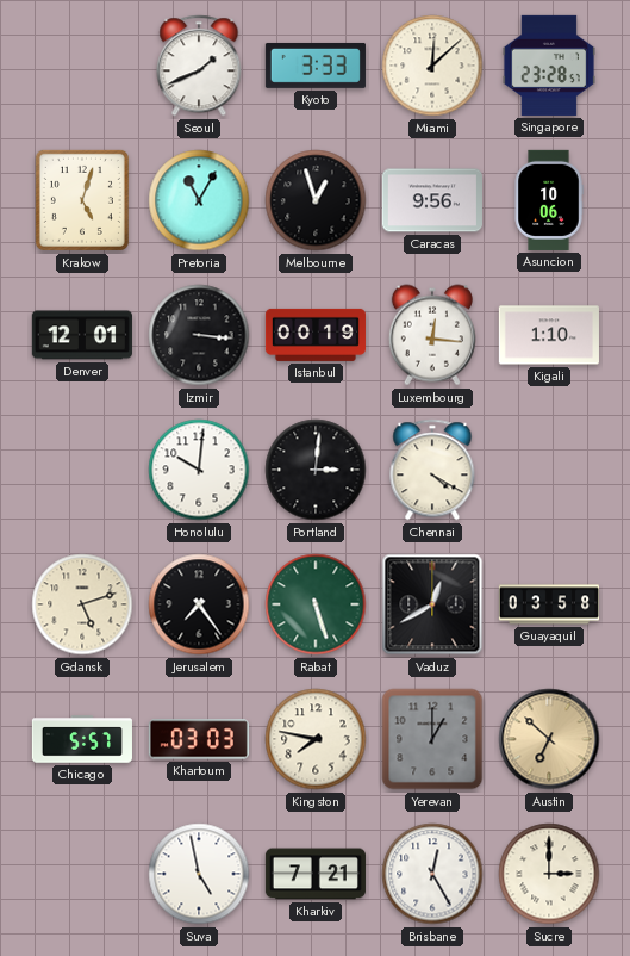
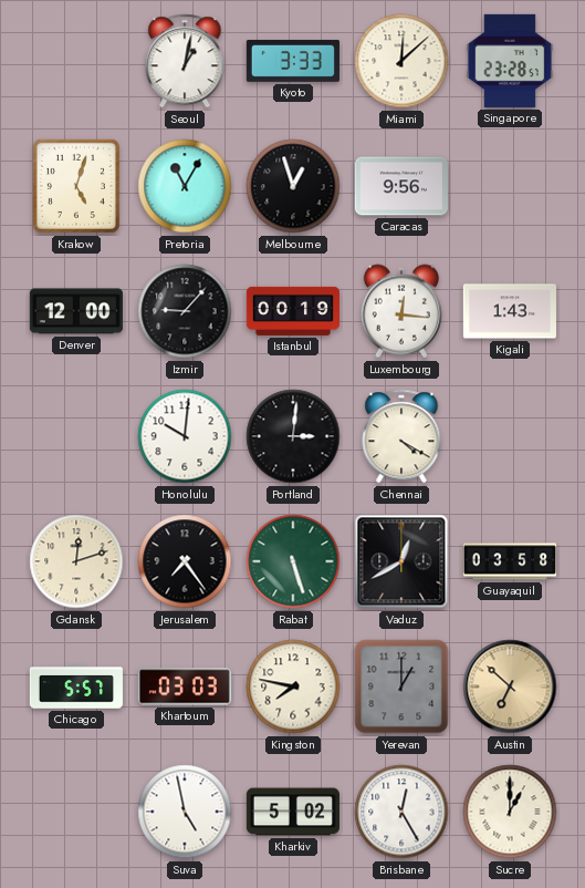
Seoul: 1:41 -> 1:02 (185, 61)
Asuncion: 10:06 -> none (549, 200)
Denver: 12:01 -> 12:00 (76, 311)
Izmir: 3:16 -> 9:07 (185, 311)
Kigali: 1:10 -> 1:43 (510, 311)
Gdansk: 5:12 -> 12:12 (76, 561)
Kharkiv: 7:21 -> 5:02 (293, 812)
Sucre: 3:00 -> 1:00 (510, 812)
